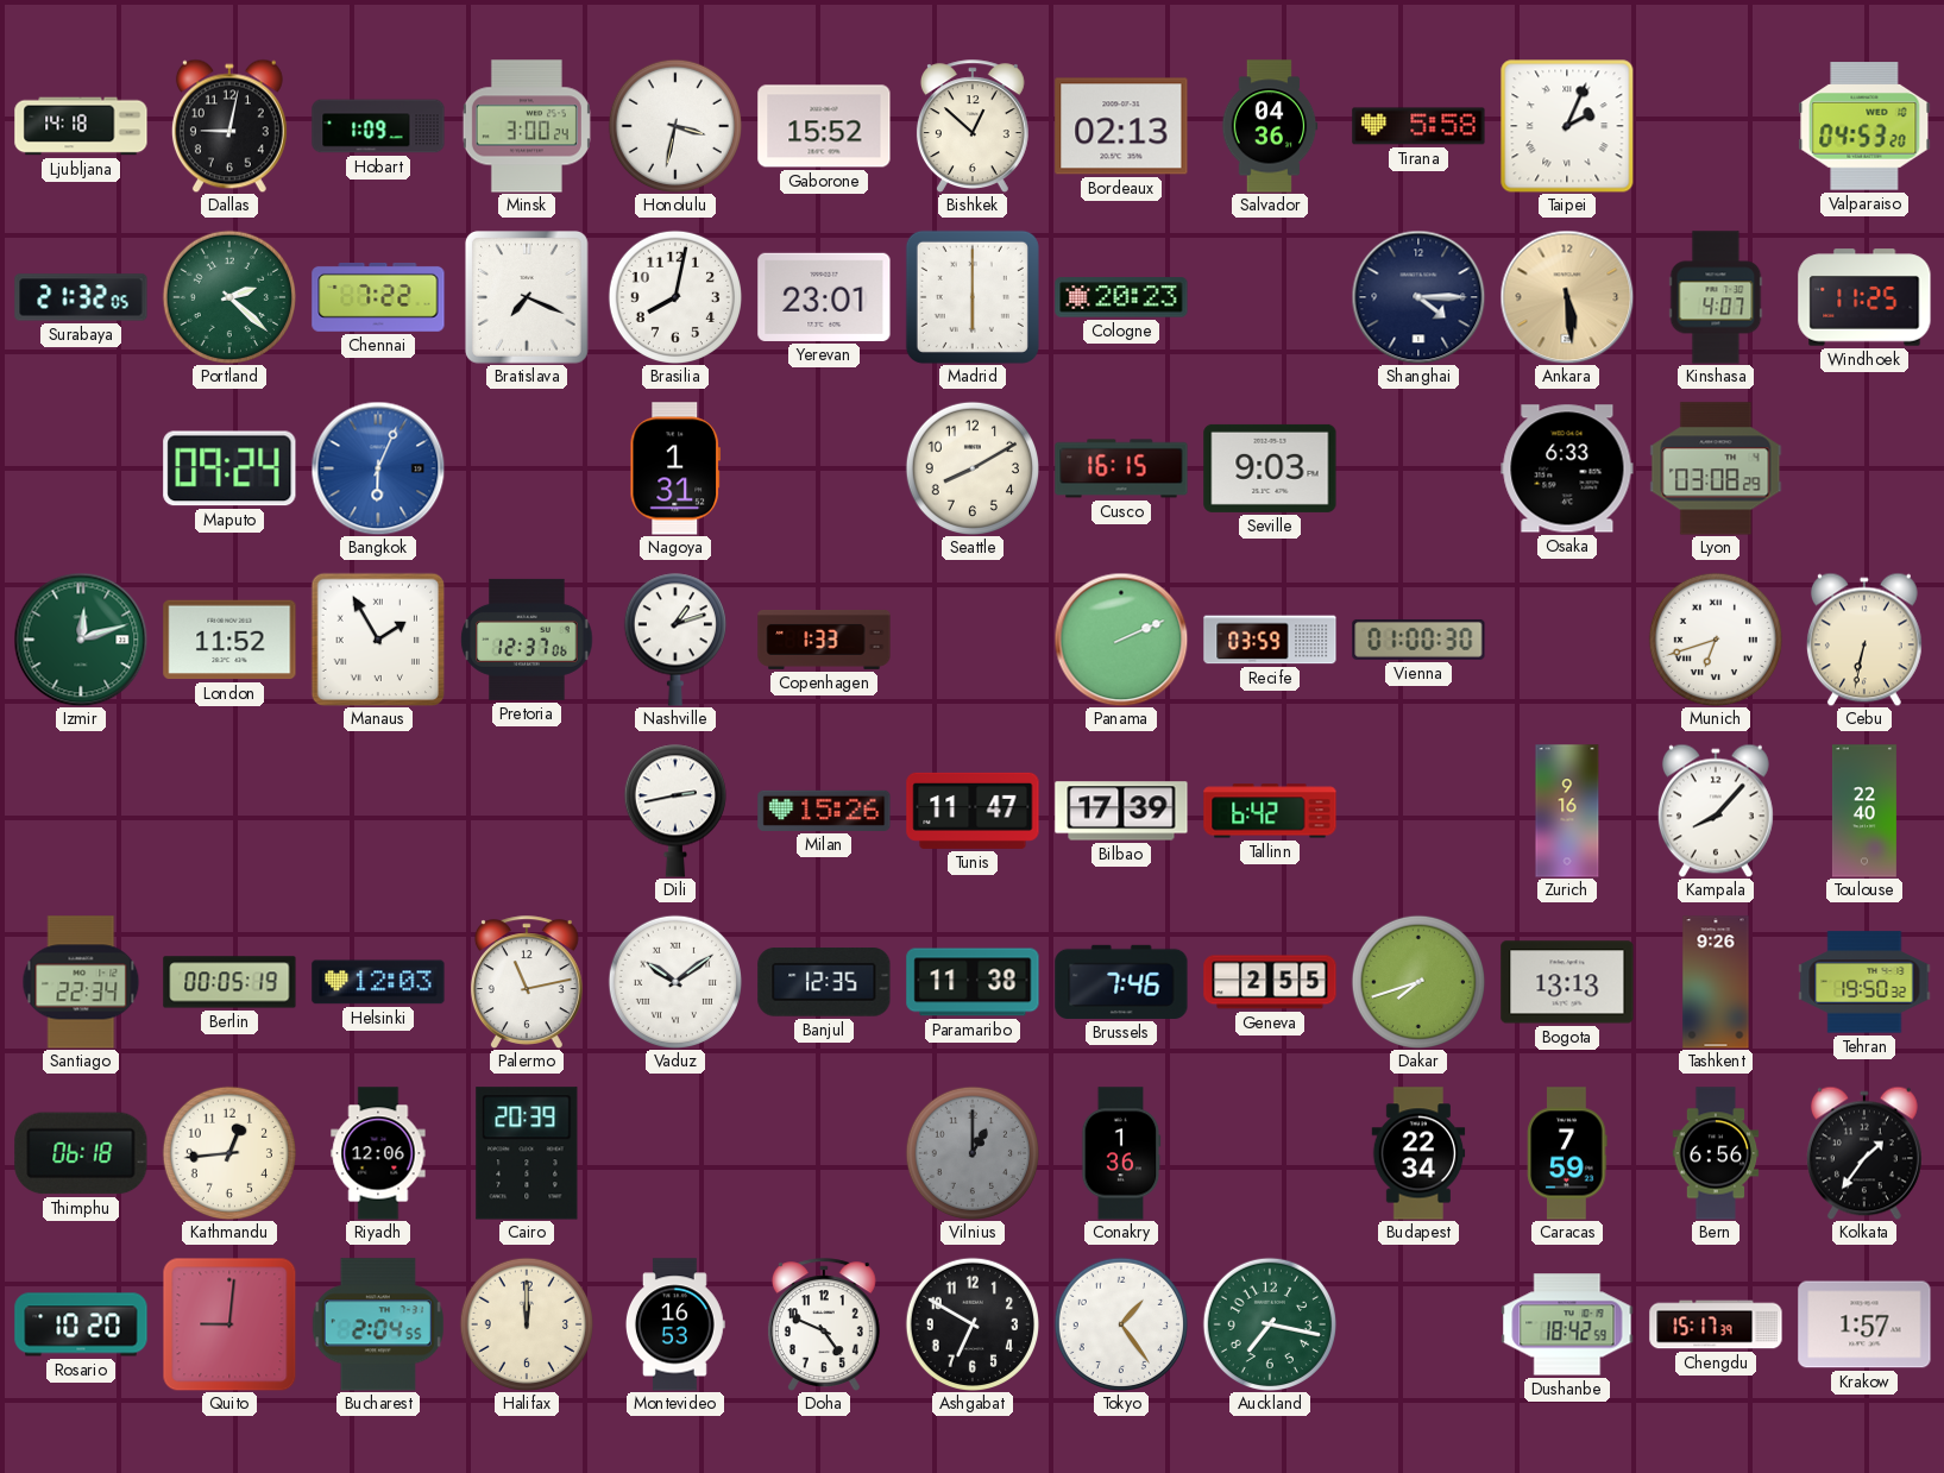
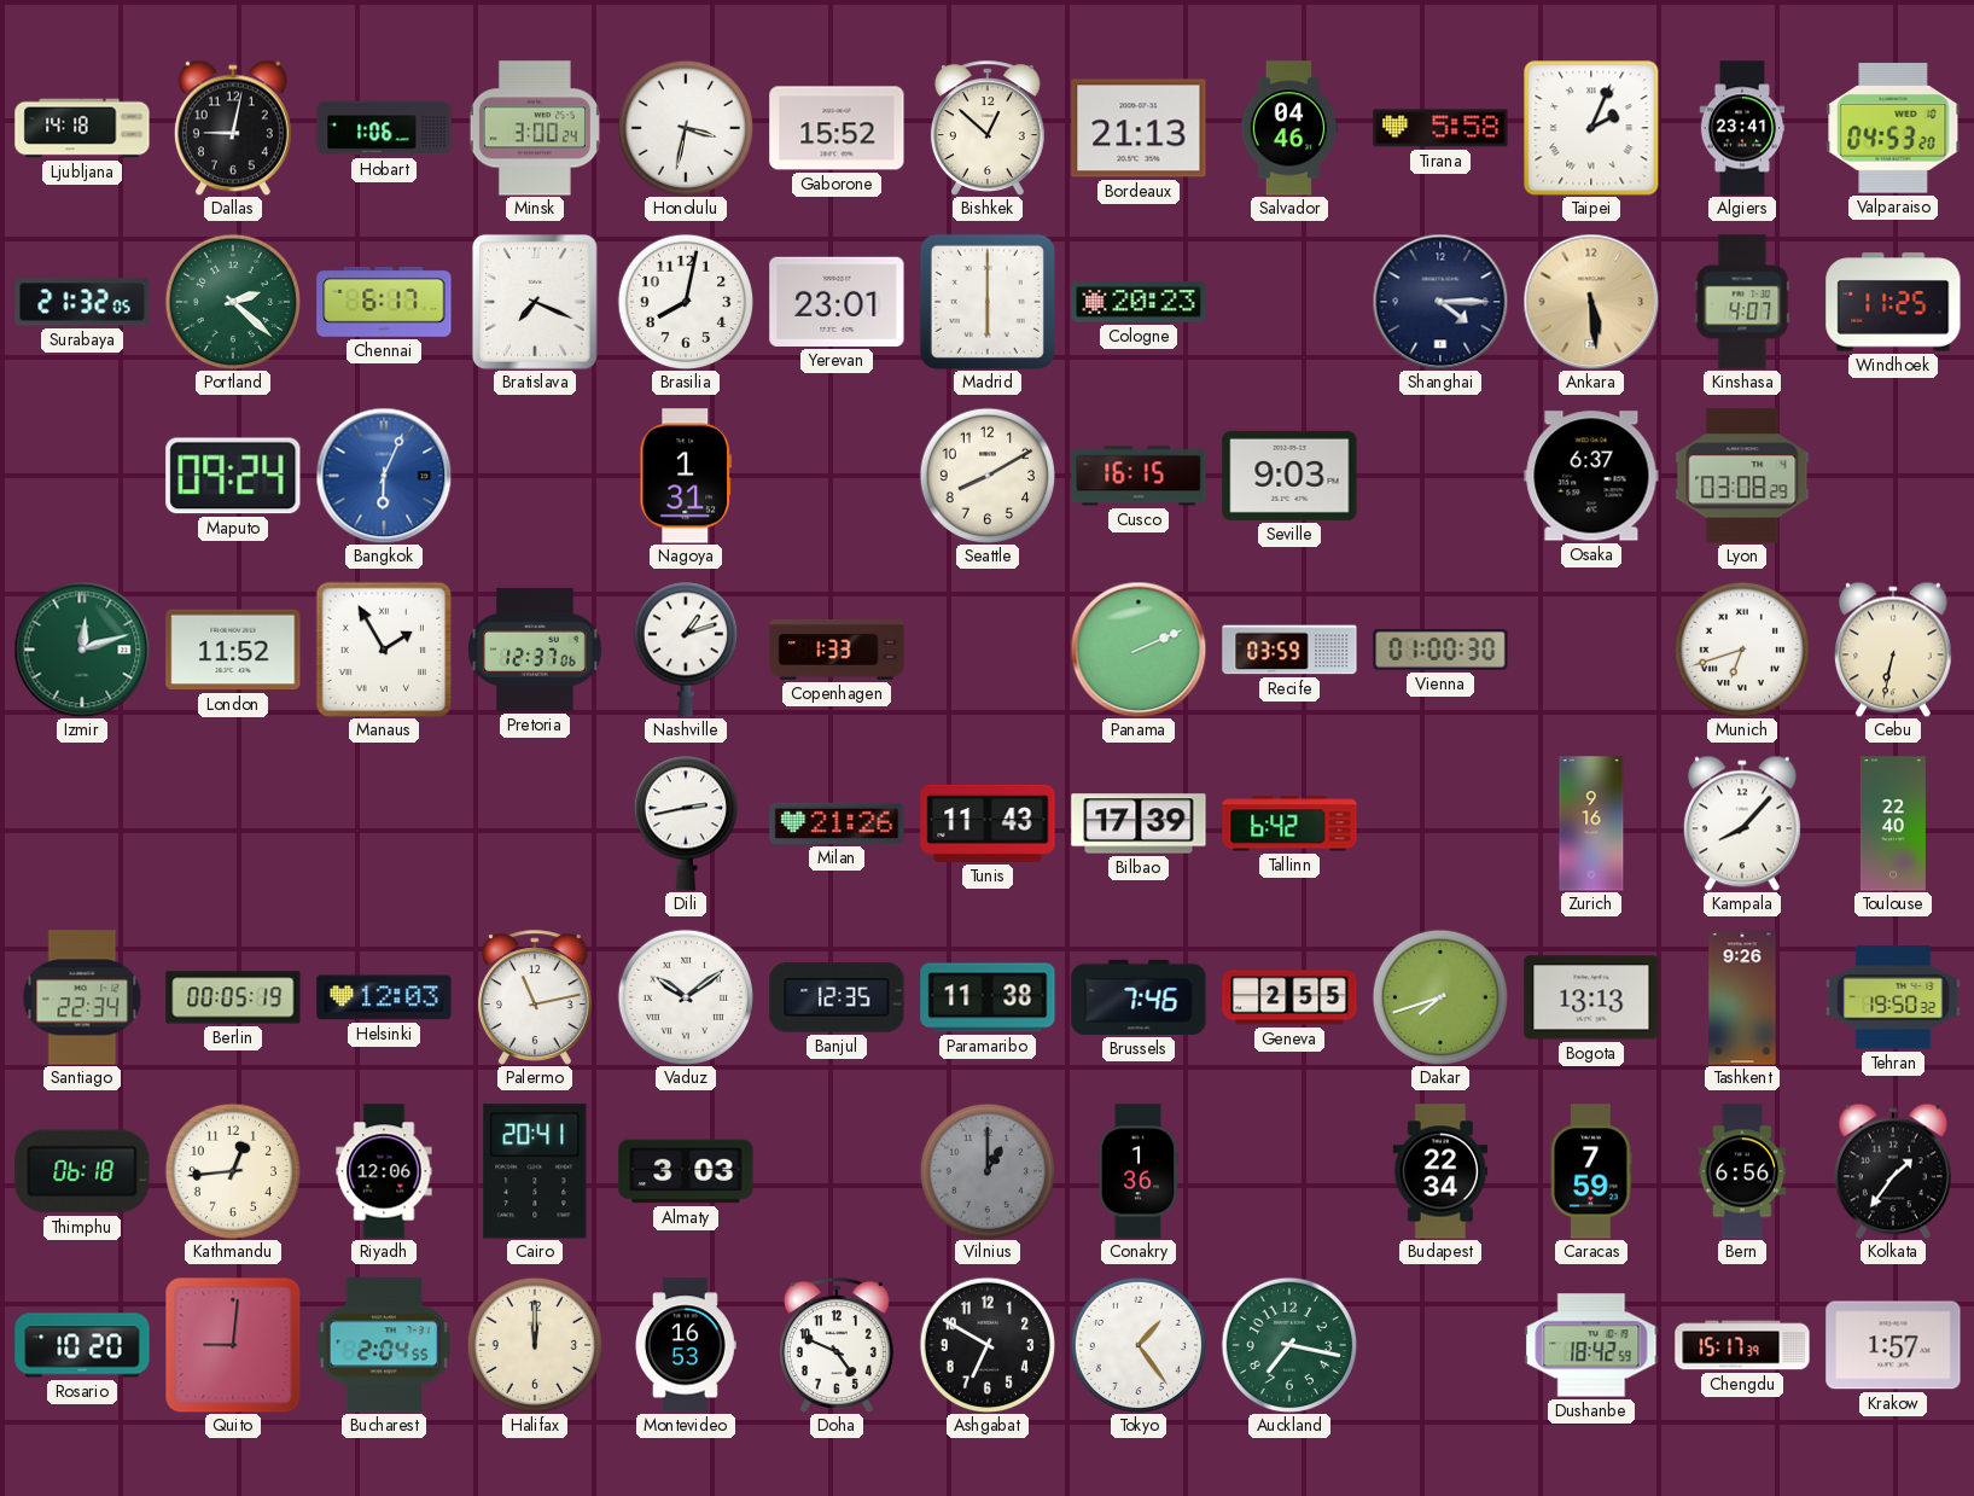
Hobart: 1:09 -> 1:06 (384, 128)
Bordeaux: 02:13 -> 21:13 (1139, 128)
Salvador: 04:36 -> 04:46 (1289, 128)
Algiers: none -> 23:41 (1742, 128)
Chennai: 7:22 -> 6:17 (384, 302)
Osaka: 6:33 -> 6:37 (1591, 476)
Milan: 15:26 -> 21:26 (837, 823)
Tunis: 11:47 -> 11:43 (988, 823)
Cairo: 20:39 -> 20:41 (535, 1171)
Almaty: none -> 3:03 (686, 1171)
